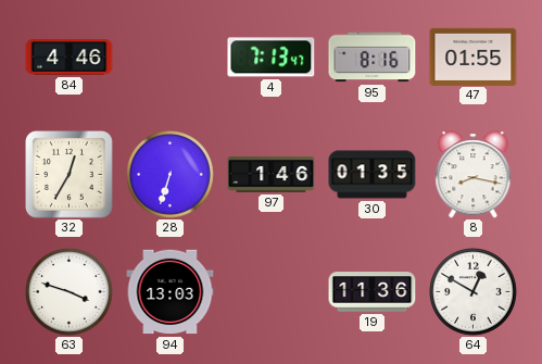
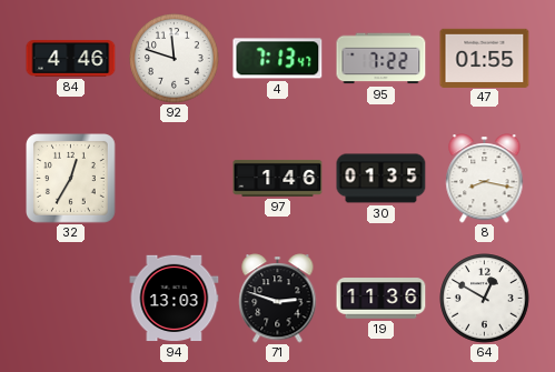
92: none -> 11:48 (175, 59)
95: 8:16 -> 7:22 (381, 59)
28: 6:33 -> none (171, 175)
63: 3:48 -> none (70, 292)
71: none -> 2:48 (278, 299)
